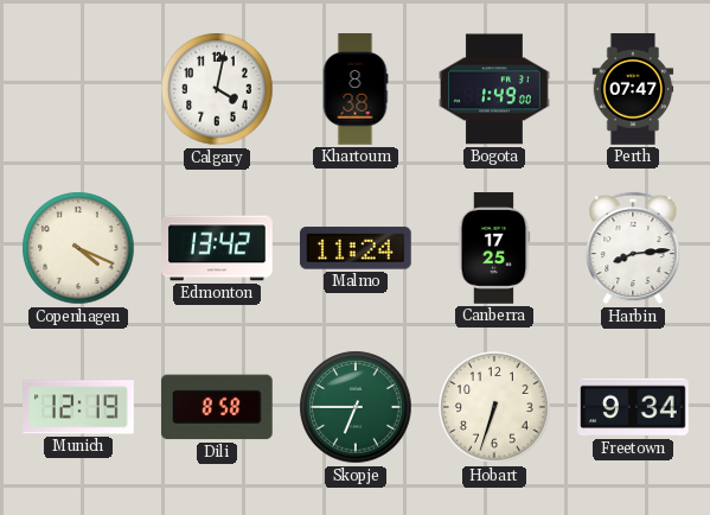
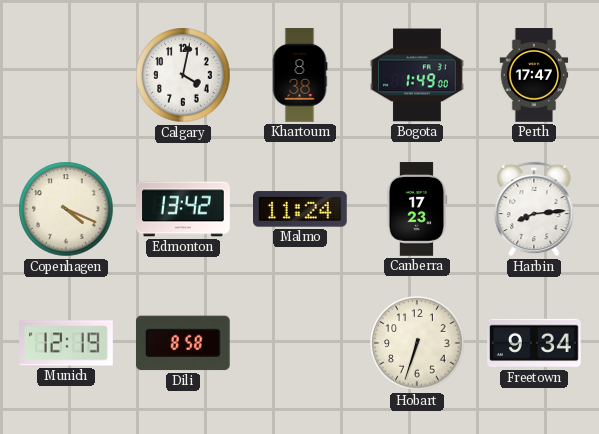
Perth: 07:47 -> 17:47 (534, 75)
Canberra: 17:25 -> 17:23 (417, 209)
Skopje: 6:45 -> none (356, 407)
